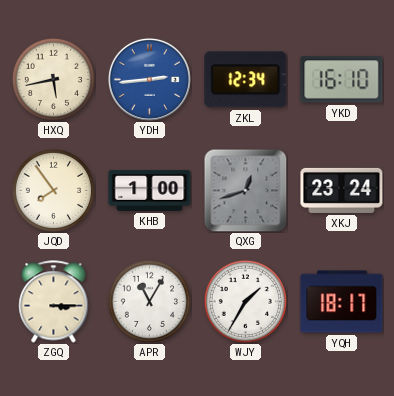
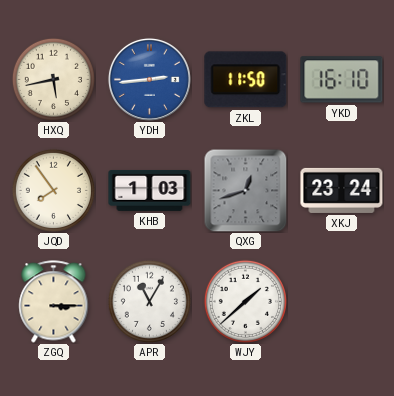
ZKL: 12:34 -> 11:50 (246, 80)
KHB: 1:00 -> 1:03 (150, 190)
WJY: 1:35 -> 1:38 (245, 301)
YQH: 18:17 -> none (342, 302)
